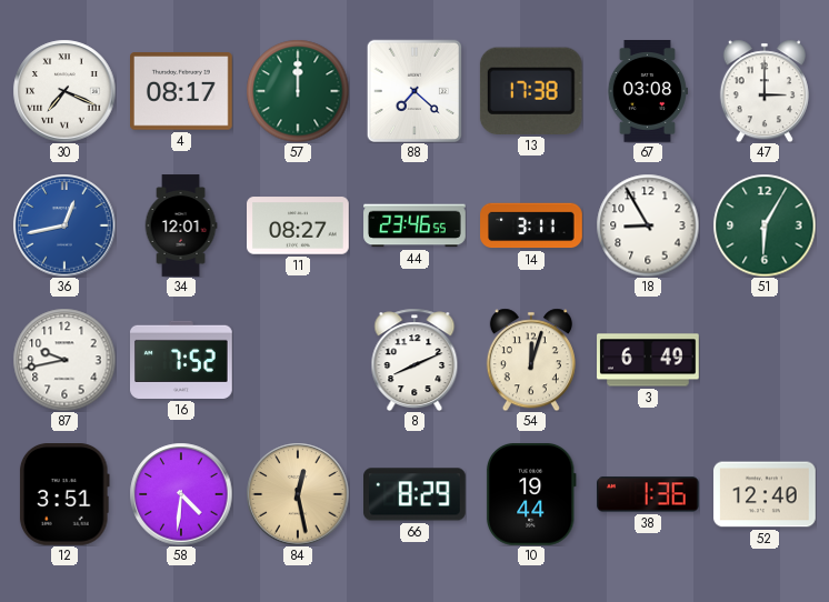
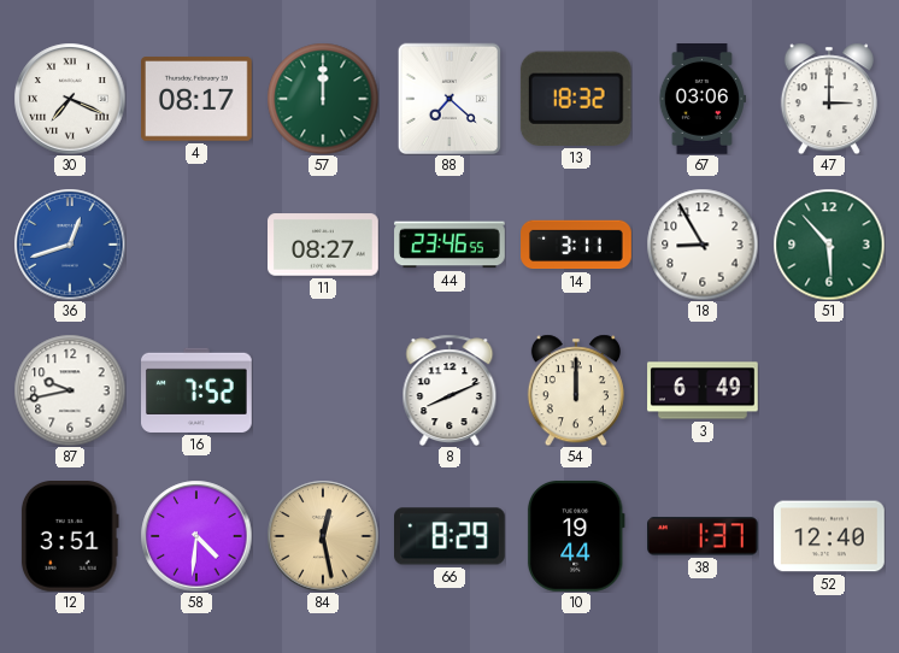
13: 17:38 -> 18:32 (576, 99)
67: 03:08 -> 03:06 (701, 99)
36: 12:43 -> 12:42 (70, 245)
34: 12:01 -> none (181, 225)
51: 6:05 -> 5:53 (829, 245)
54: 12:03 -> 12:00 (576, 390)
38: 1:36 -> 1:37 (704, 536)
